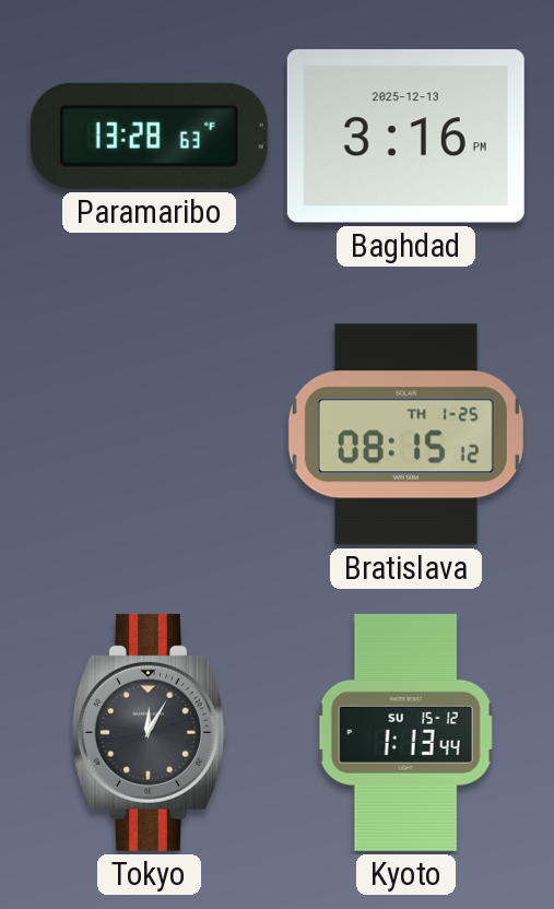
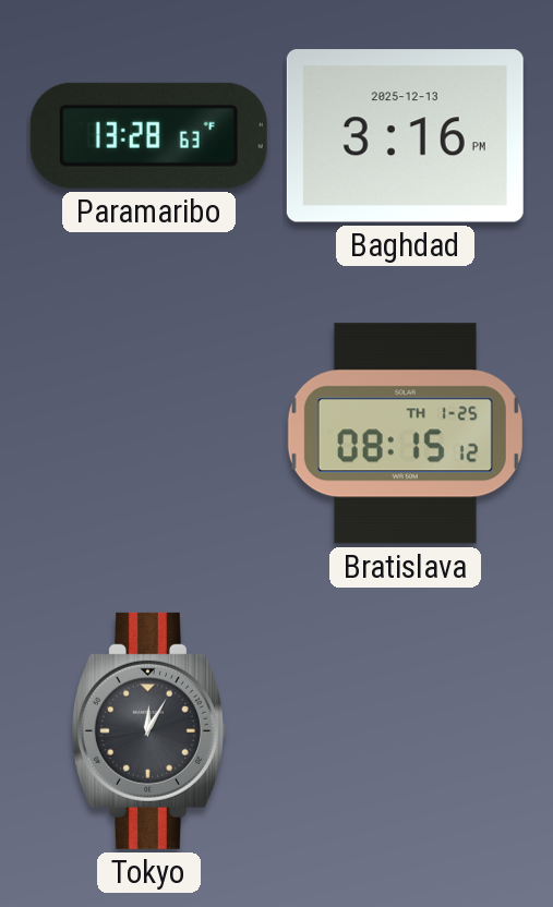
Kyoto: 1:13 -> none (405, 732)
